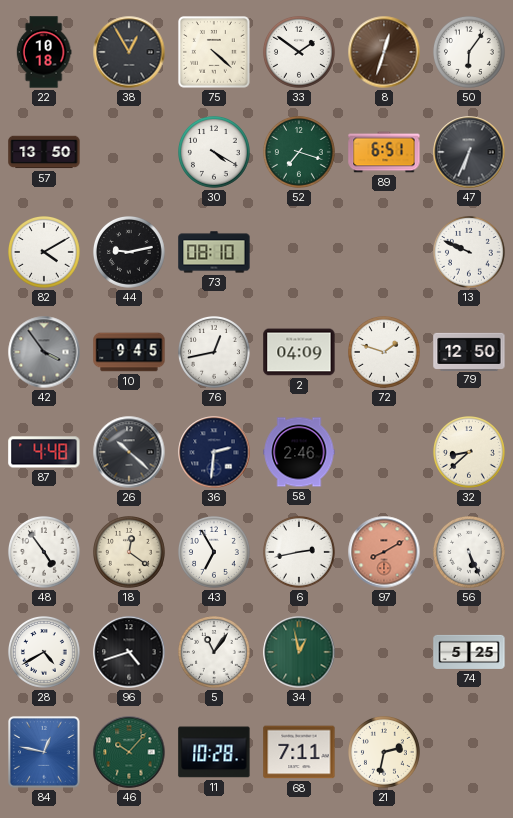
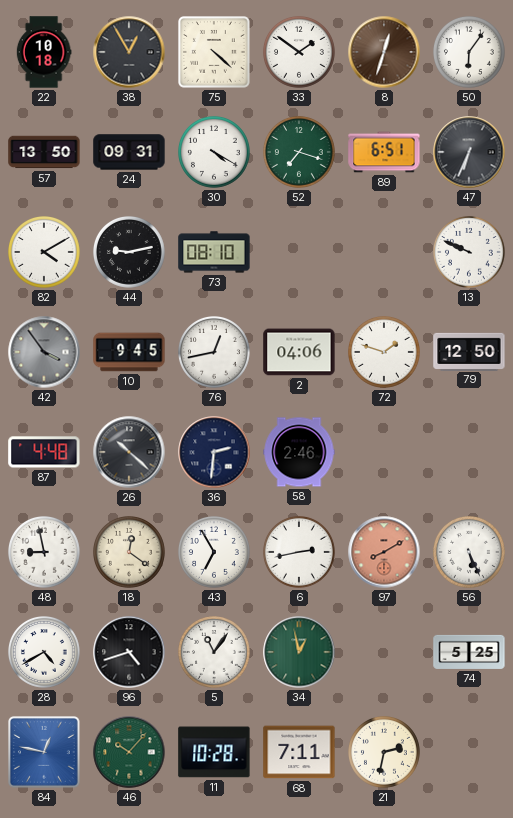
24: none -> 09:31 (129, 152)
2: 04:09 -> 04:06 (299, 352)
32: 8:38 -> none (470, 453)
48: 4:54 -> 8:58 (45, 553)
